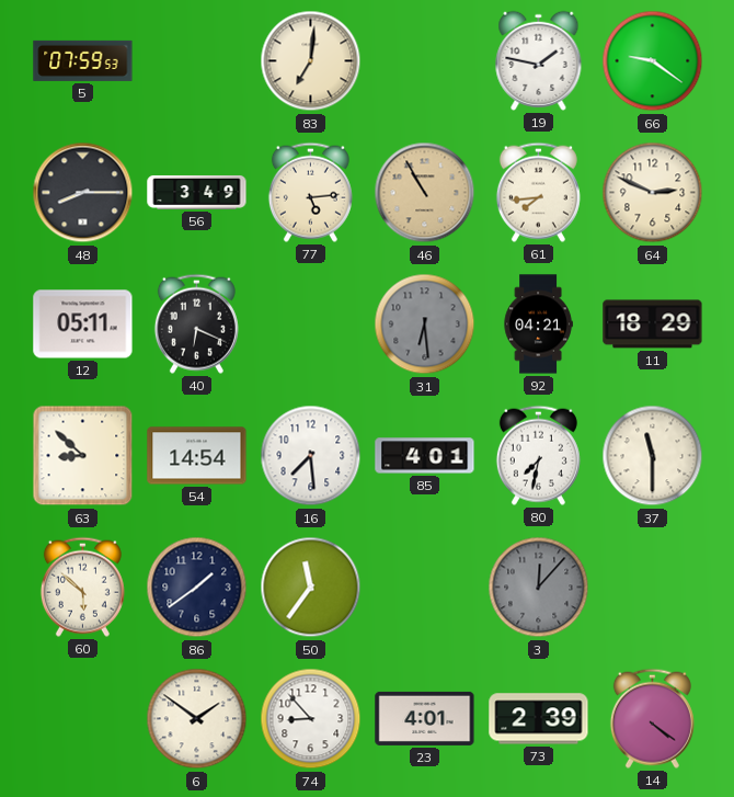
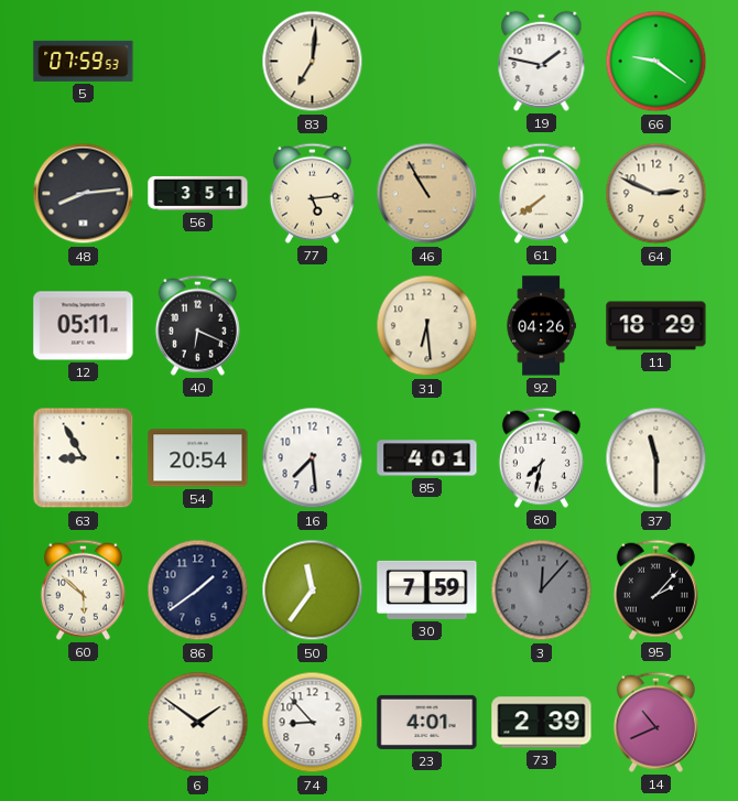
48: 8:15 -> 8:14 (84, 194)
56: 3:49 -> 3:51 (198, 193)
61: 7:44 -> 7:39 (541, 193)
31 dial: grey -> cream (427, 326)
92: 04:21 -> 04:26 (541, 326)
63: 8:52 -> 8:55 (84, 458)
54: 14:54 -> 20:54 (198, 458)
30: none -> 7:59 (427, 589)
95: none -> 2:07 (655, 589)
14: 4:21 -> 10:41 (655, 722)
